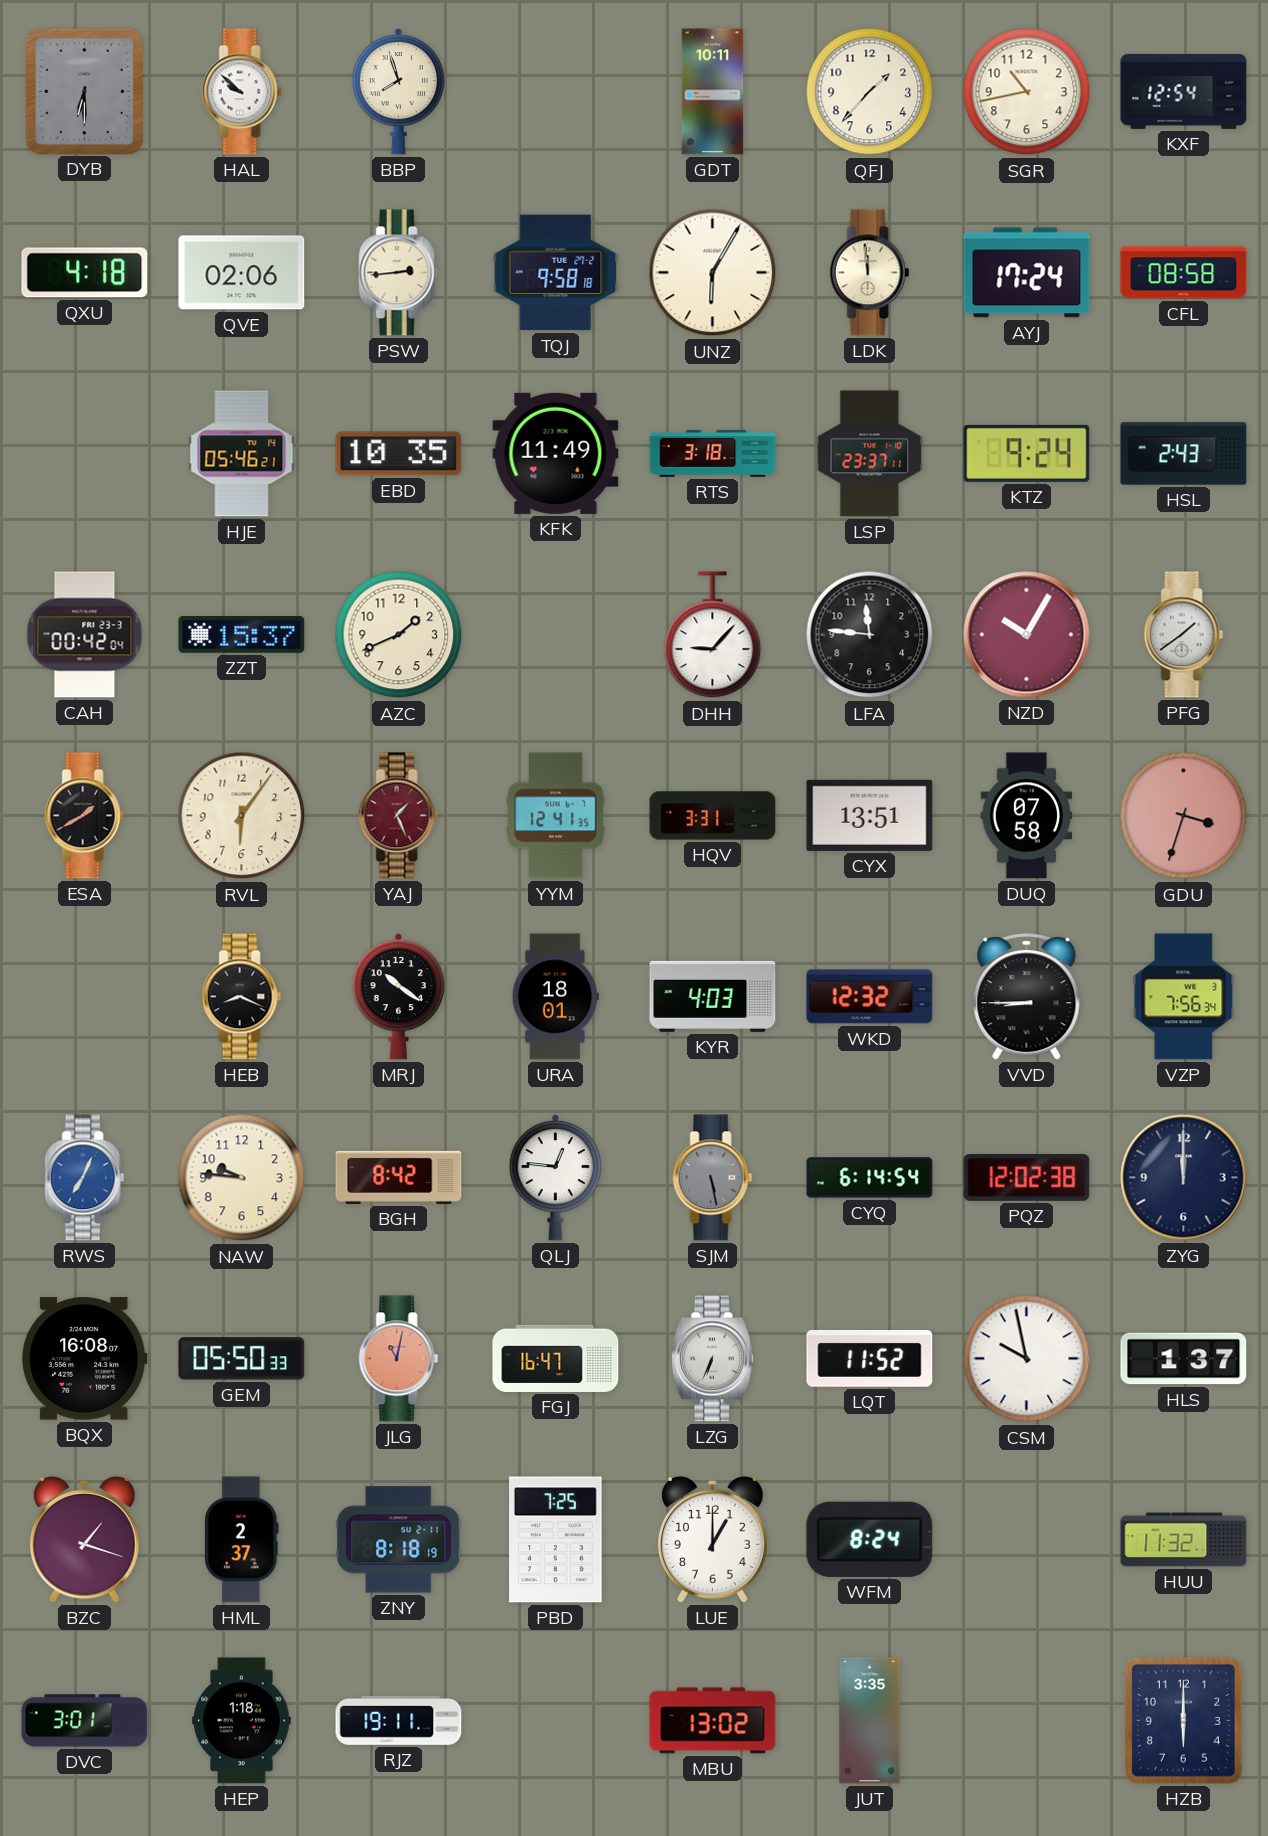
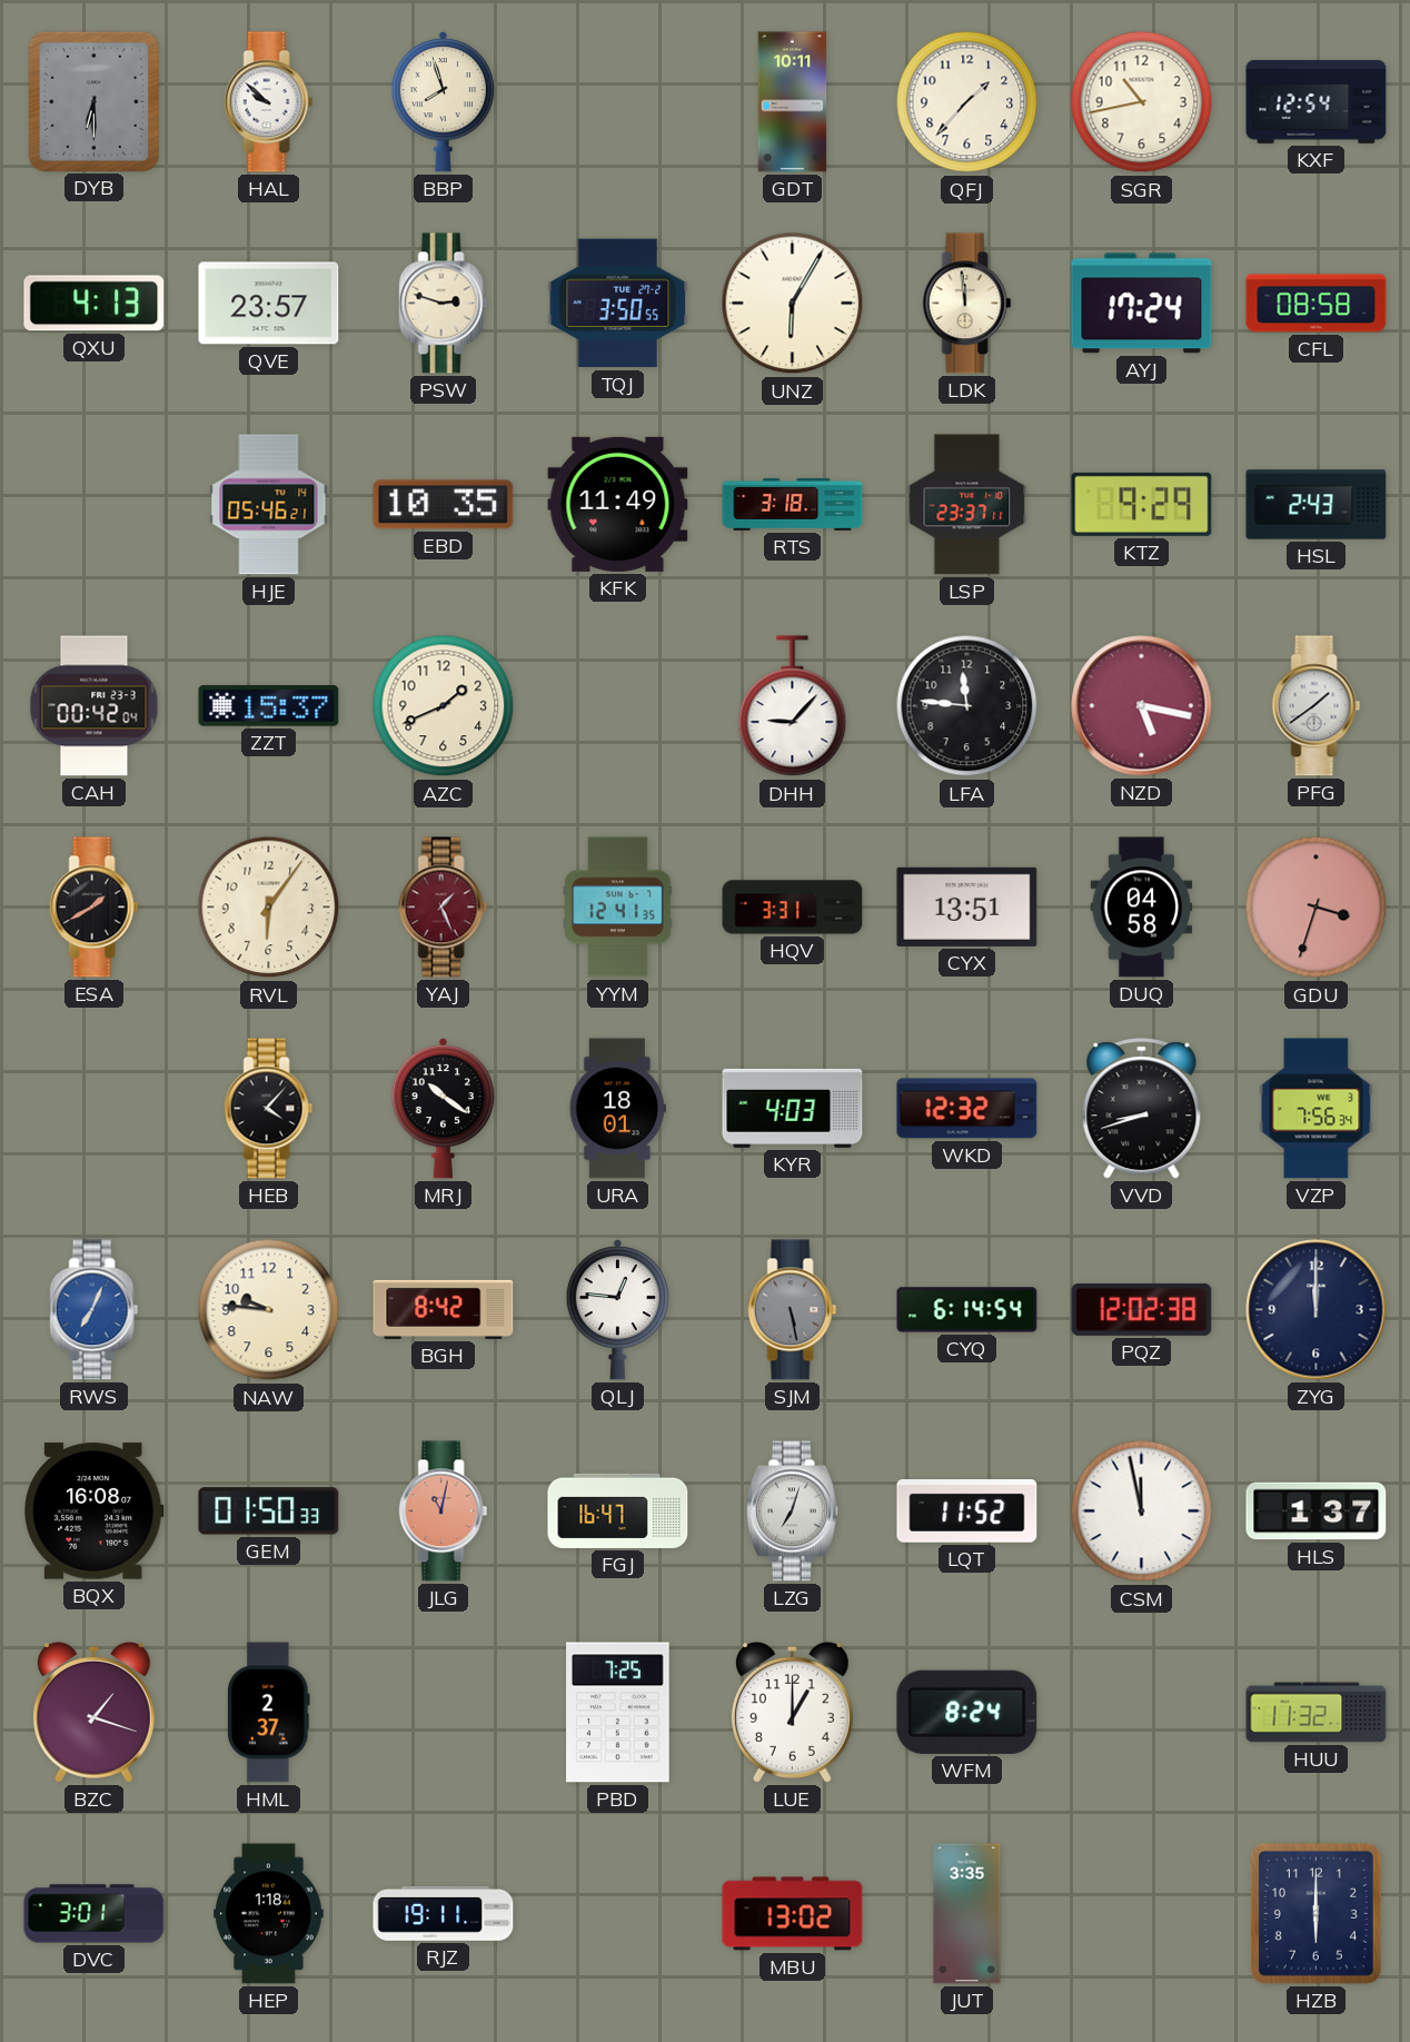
QXU: 4:18 -> 4:13 (95, 304)
QVE: 02:06 -> 23:57 (269, 304)
PSW: 2:44 -> 2:48 (444, 304)
TQJ: 9:58 -> 3:50 (618, 304)
KTZ: 9:24 -> 9:29 (1142, 504)
NZD: 10:05 -> 5:17 (1142, 706)
DUQ: 07:58 -> 04:58 (1142, 908)
HEB: 8:19 -> 4:07 (269, 1109)
VVD: 8:45 -> 8:42 (1142, 1109)
GEM: 05:50 -> 01:50 (269, 1511)
LZG: 6:34 -> 7:03 (792, 1511)
CSM: 9:58 -> 11:58 (1142, 1511)
ZNY: 8:18 -> none (399, 1540)
